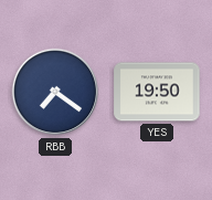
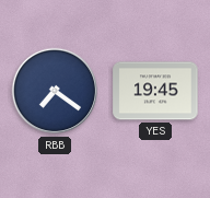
YES: 19:50 -> 19:45 (155, 91)
